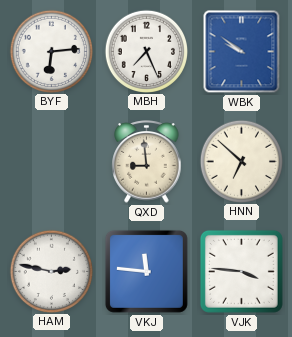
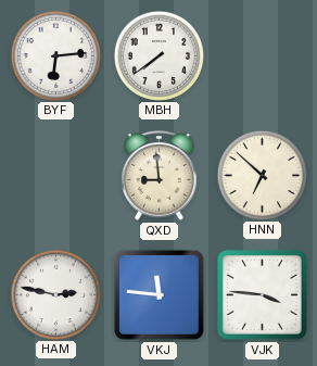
MBH: 7:26 -> 7:39 (158, 55)
WBK: 9:51 -> none (242, 52)
